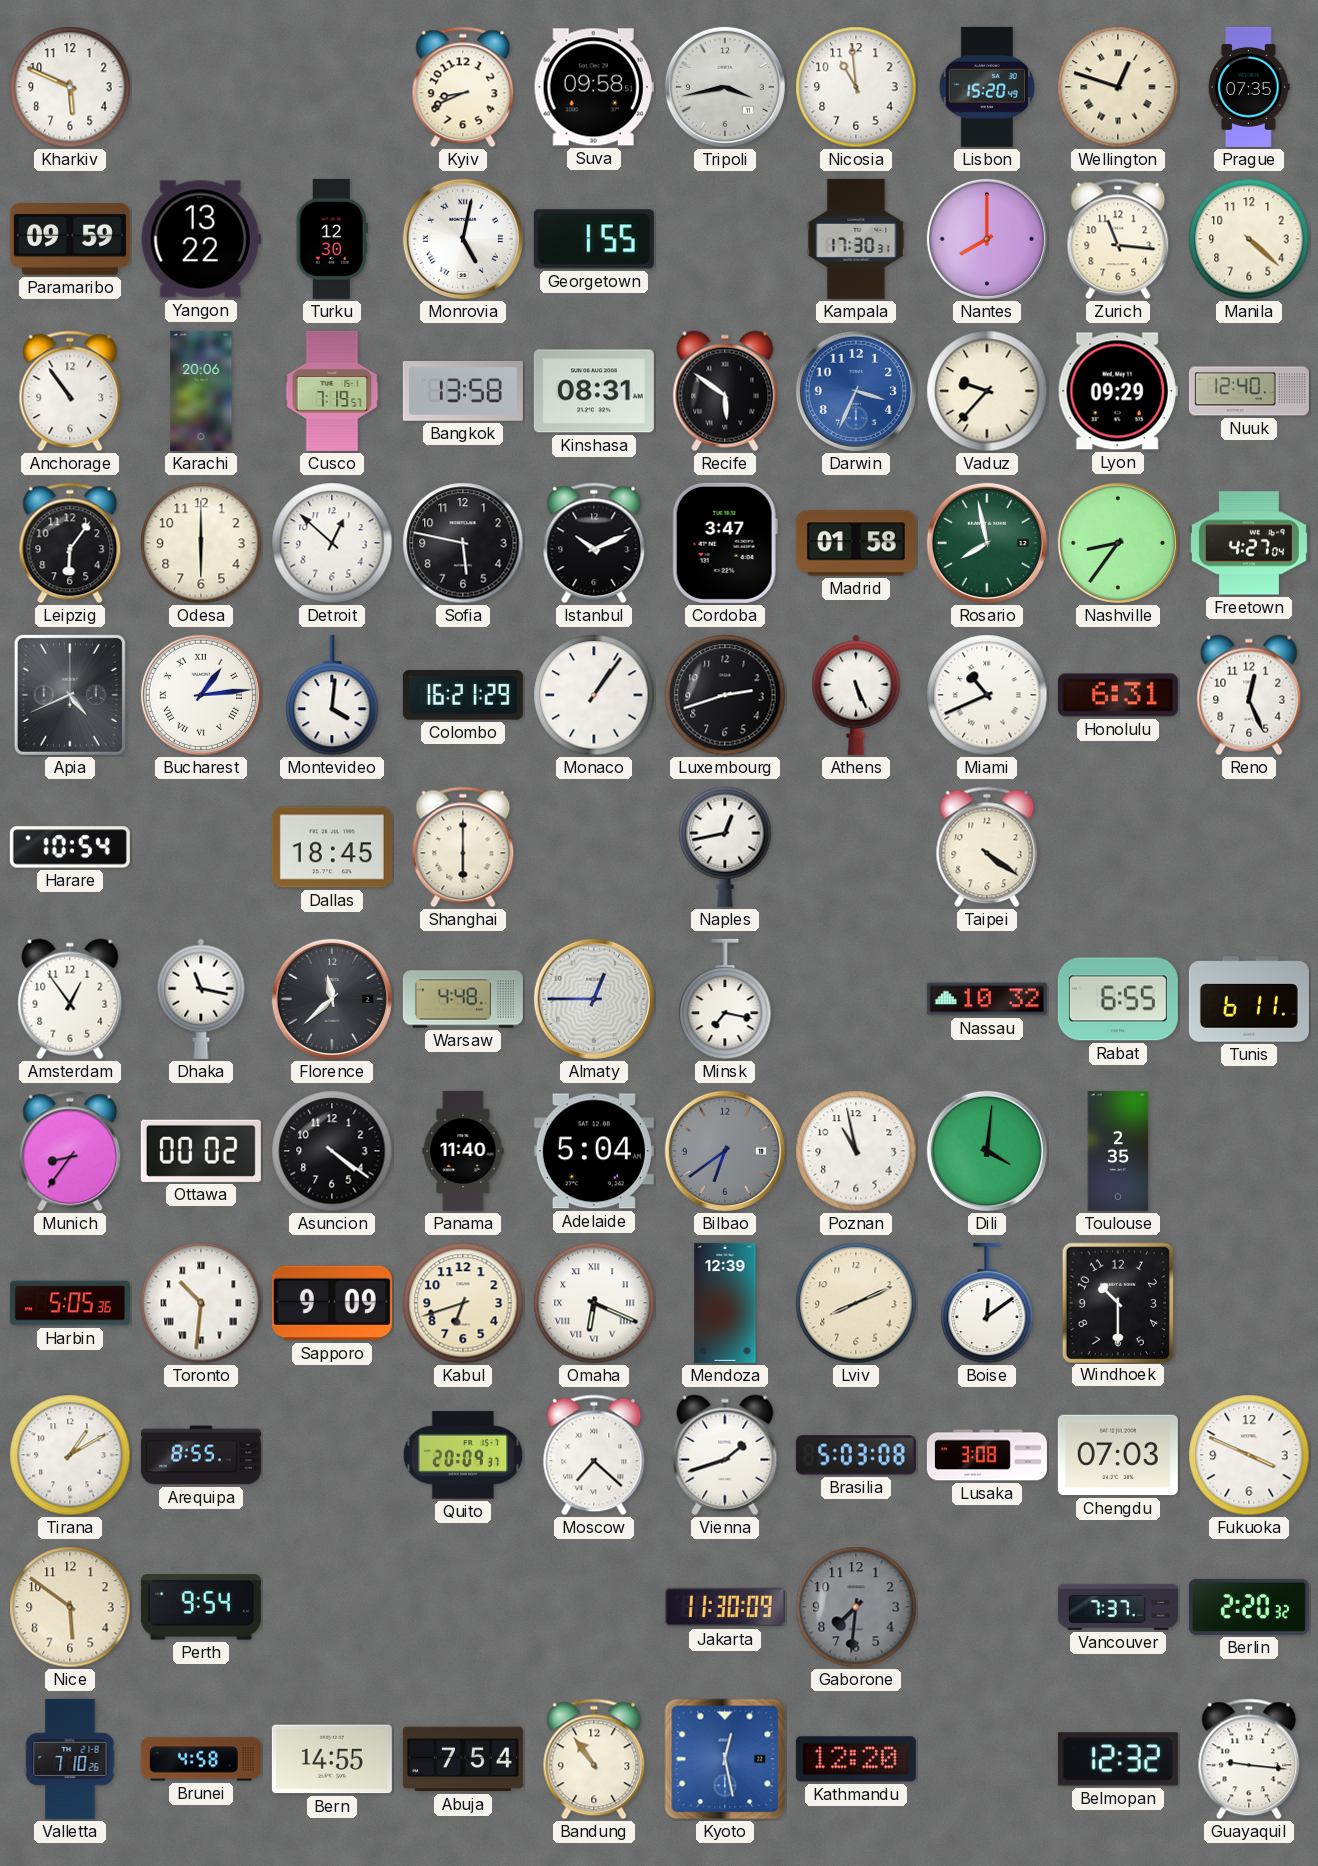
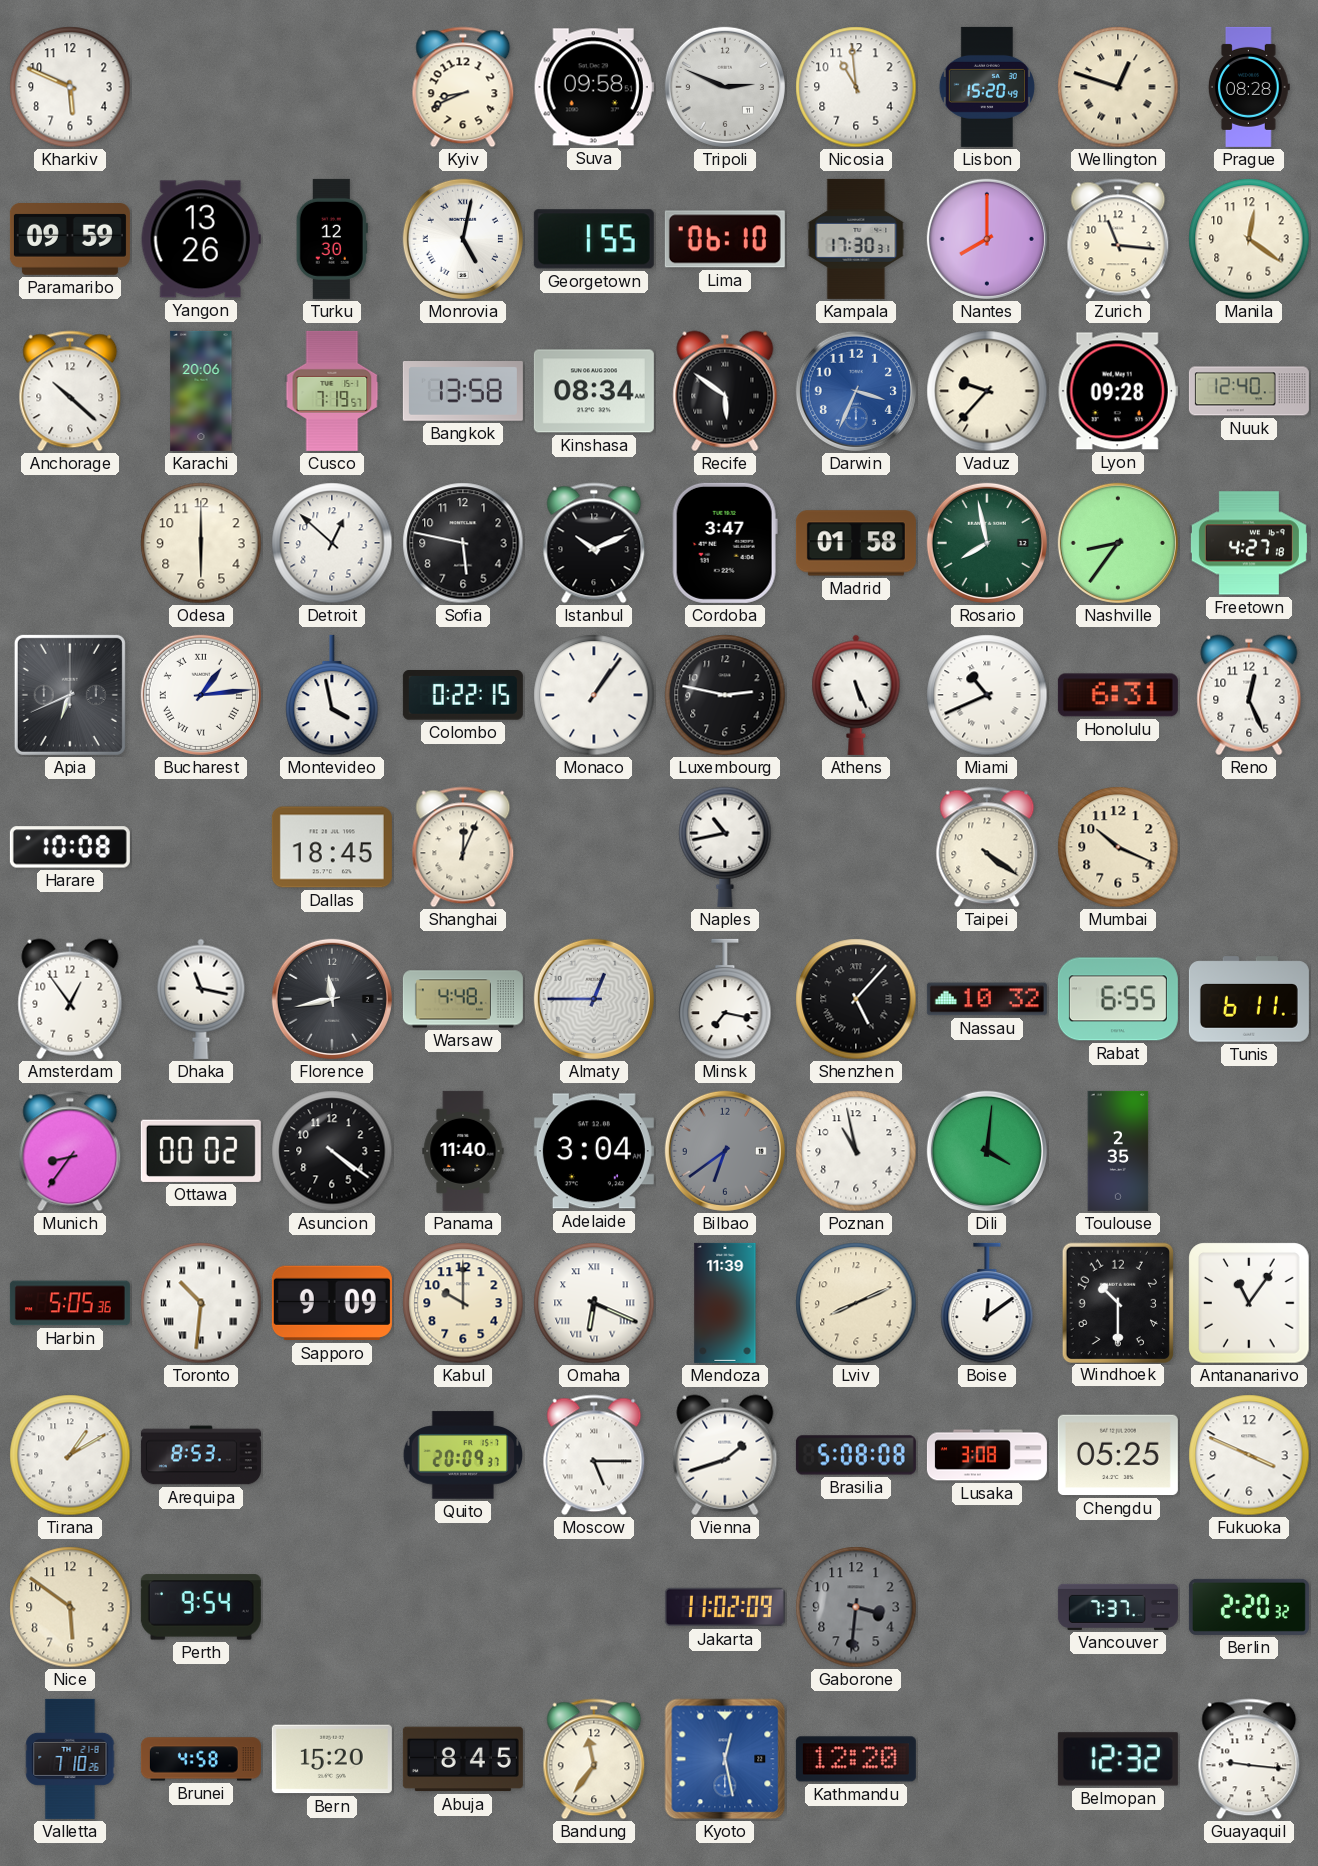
Tripoli: 3:43 -> 2:49 (725, 87)
Prague: 07:35 -> 08:28 (1250, 87)
Yangon: 13:22 -> 13:26 (201, 239)
Lima: none -> 06:10 (725, 239)
Manila: 4:22 -> 12:21 (1249, 239)
Anchorage: 10:54 -> 10:22 (70, 391)
Kinshasa: 08:31 -> 08:34 (594, 391)
Lyon: 09:29 -> 09:28 (1118, 391)
Leipzig: 6:06 -> none (70, 543)
Freetown: 4:27:04 -> 4:27:18 (1249, 543)
Apia: 4:41 -> 6:41 (70, 695)
Montevideo: 4:01 -> 3:58 (332, 695)
Colombo: 16:21 -> 0:22 (463, 695)
Luxembourg: 2:42 -> 2:47 (725, 695)
Harare: 10:54 -> 10:08 (70, 847)
Shanghai: 6:00 -> 12:04 (463, 847)
Naples: 12:43 -> 10:43 (725, 847)
Mumbai: none -> 10:19 (1118, 847)
Florence: 11:38 -> 11:43 (332, 999)
Shenzhen: none -> 5:07 (856, 999)
Adelaide: 5:04 -> 3:04 (594, 1151)
Kabul: 6:42 -> 10:00 (463, 1303)
Mendoza: 12:39 -> 11:39 (725, 1303)
Antananarivo: none -> 11:06 (1249, 1303)
Arequipa: 8:55 -> 8:53 (201, 1455)
Moscow: 7:22 -> 5:15 (594, 1455)
Brasilia: 5:03 -> 5:08 (856, 1455)
Chengdu: 07:03 -> 05:25 (1118, 1455)
Jakarta: 11:30 -> 11:02 (725, 1607)
Gaborone: 7:31 -> 3:31 (856, 1607)
Bern: 14:55 -> 15:20 (332, 1759)
Abuja: 7:54 -> 8:45 (463, 1759)
Bandung: 10:54 -> 11:36 (594, 1759)
